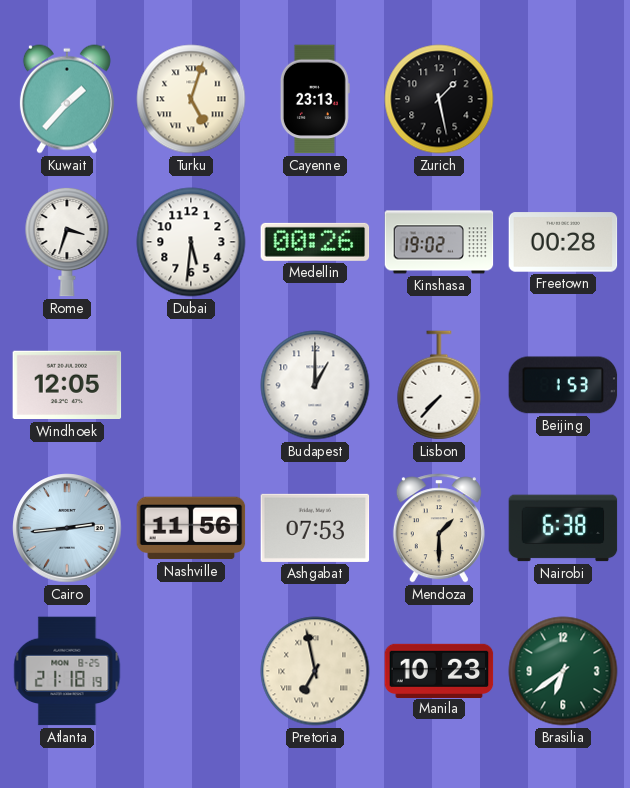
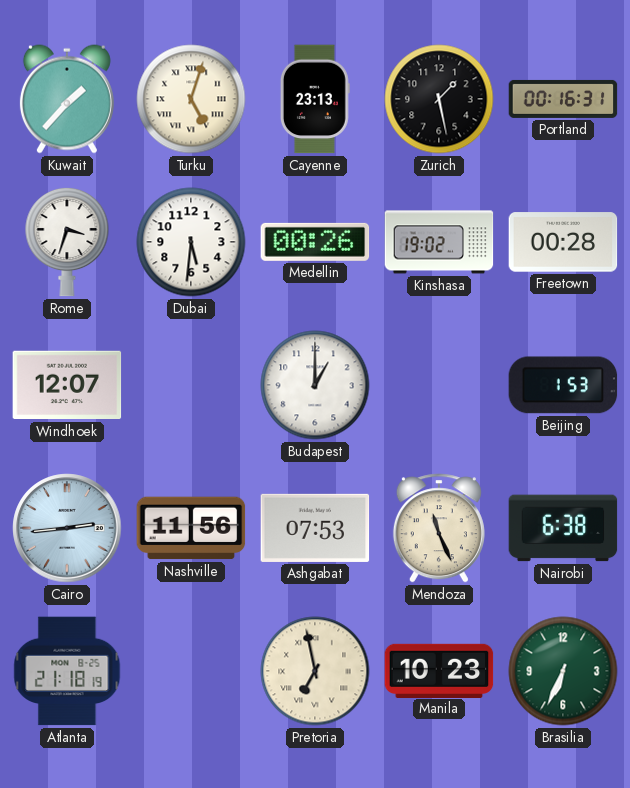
Portland: none -> 00:16 (563, 99)
Windhoek: 12:05 -> 12:07 (67, 385)
Lisbon: 7:37 -> none (439, 385)
Mendoza: 1:30 -> 11:26 (439, 528)
Brasilia: 6:39 -> 6:34 (563, 671)
